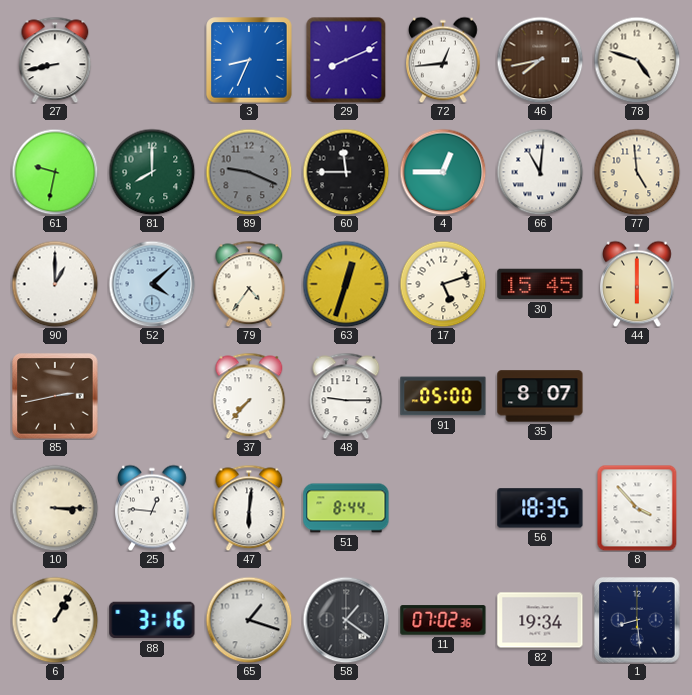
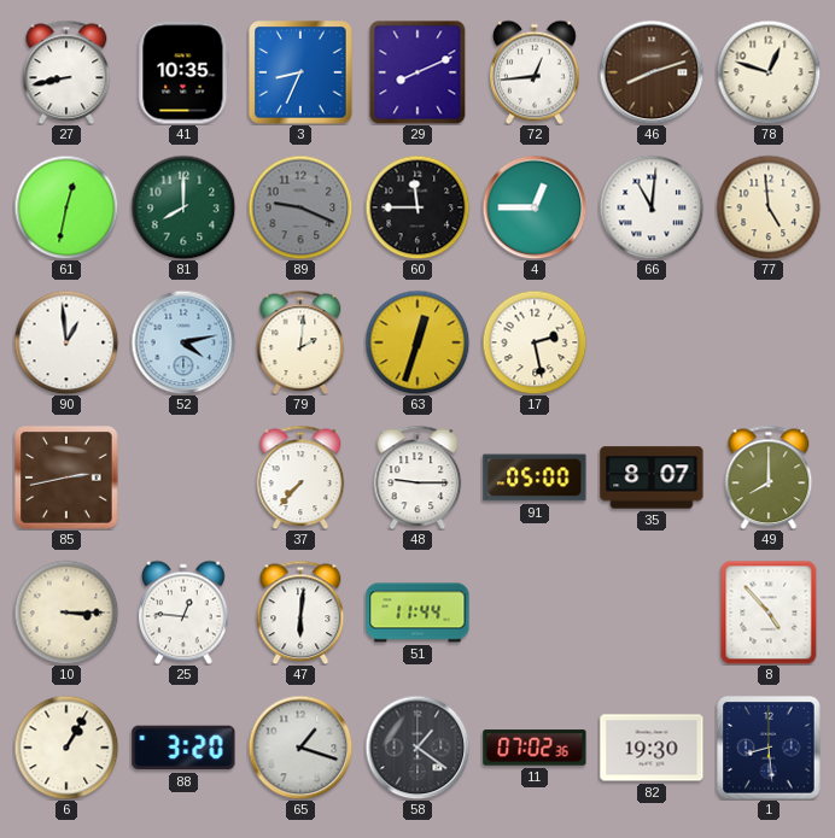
41: none -> 10:35 (183, 72)
46: 7:43 -> 8:12 (652, 72)
78: 4:48 -> 12:48 (769, 72)
61: 9:32 -> 12:32 (66, 207)
90: 1:00 -> 12:59 (66, 342)
52: 4:08 -> 4:13 (183, 342)
79: 4:36 -> 2:01 (300, 342)
17: 5:12 -> 2:28 (535, 342)
30: 15:45 -> none (540, 284)
44: 6:00 -> none (638, 284)
49: none -> 8:00 (769, 477)
51: 8:44 -> 11:44 (417, 613)
56: 18:35 -> none (540, 508)
8: 3:53 -> 4:53 (769, 613)
88: 3:16 -> 3:20 (183, 748)
82: 19:34 -> 19:30 (652, 748)
